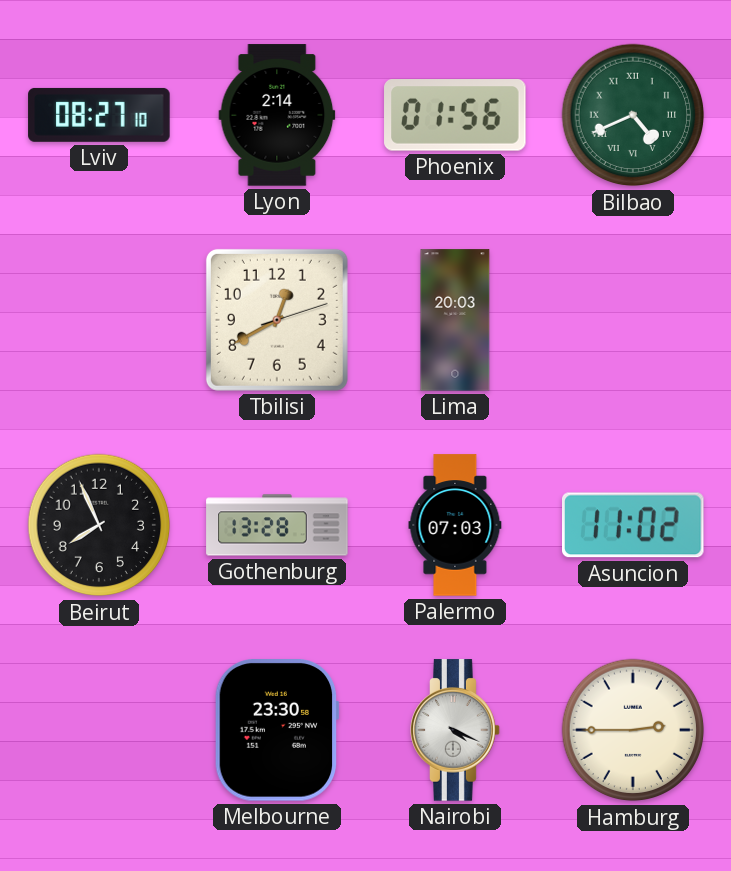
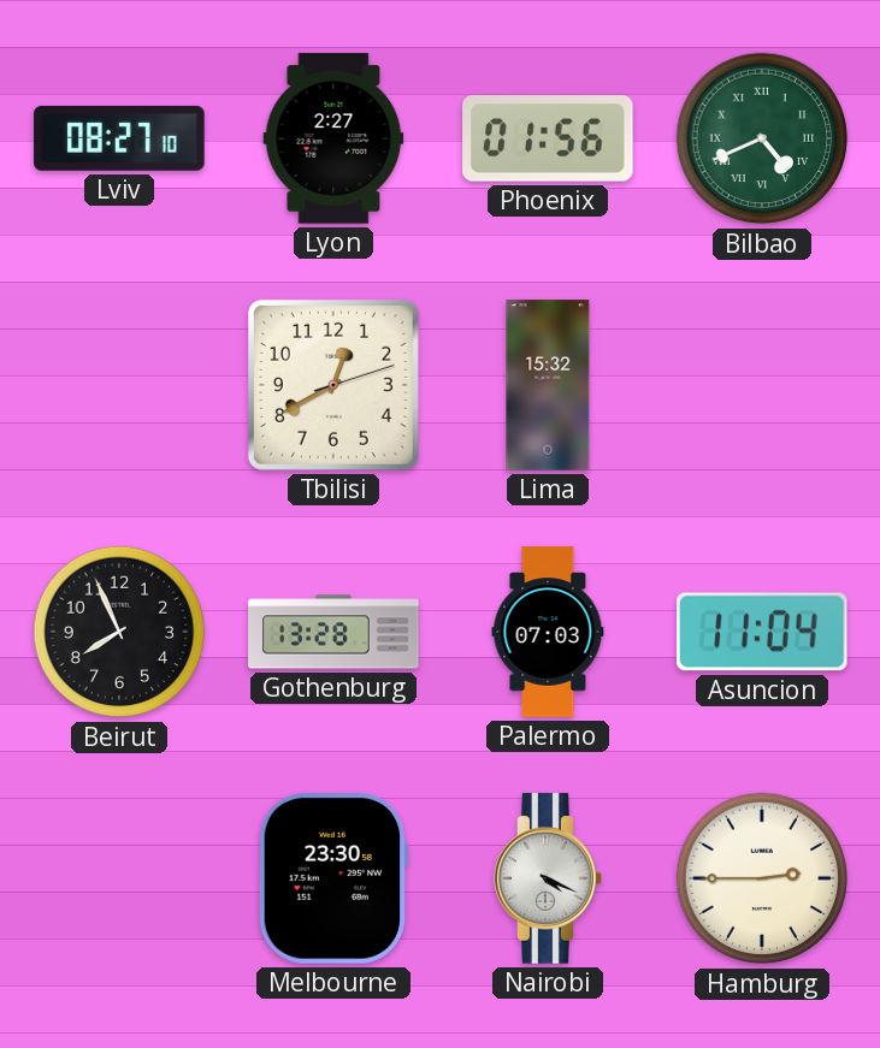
Lyon: 2:14 -> 2:27 (333, 138)
Lima: 20:03 -> 15:32 (548, 385)
Asuncion: 11:02 -> 11:04 (763, 632)
